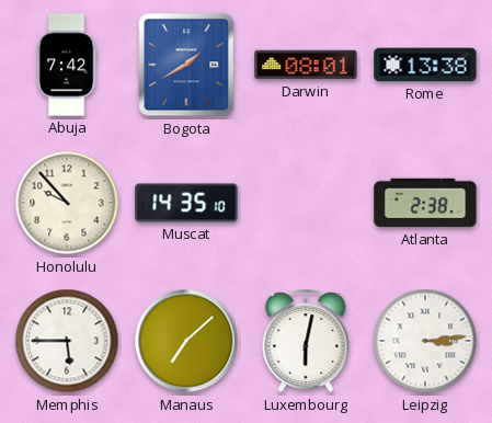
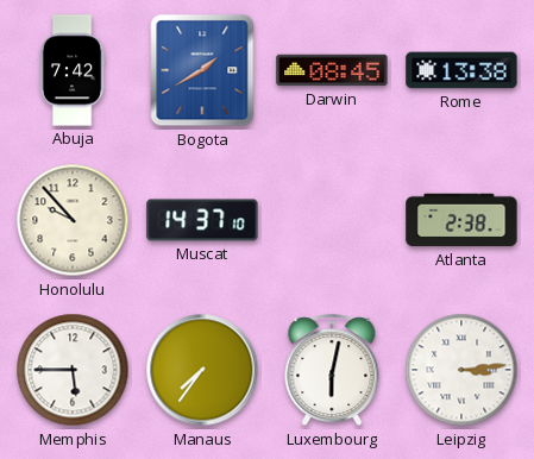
Darwin: 08:01 -> 08:45 (332, 70)
Muscat: 14:35 -> 14:37 (202, 220)
Manaus: 7:08 -> 7:36 (202, 370)
